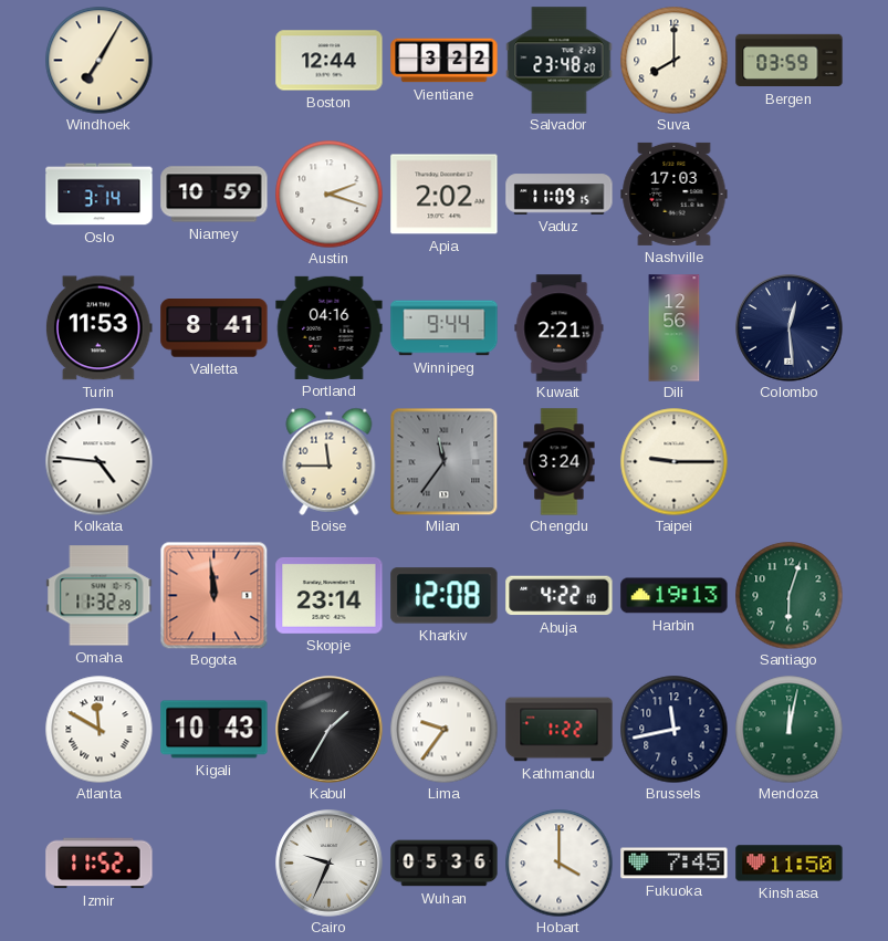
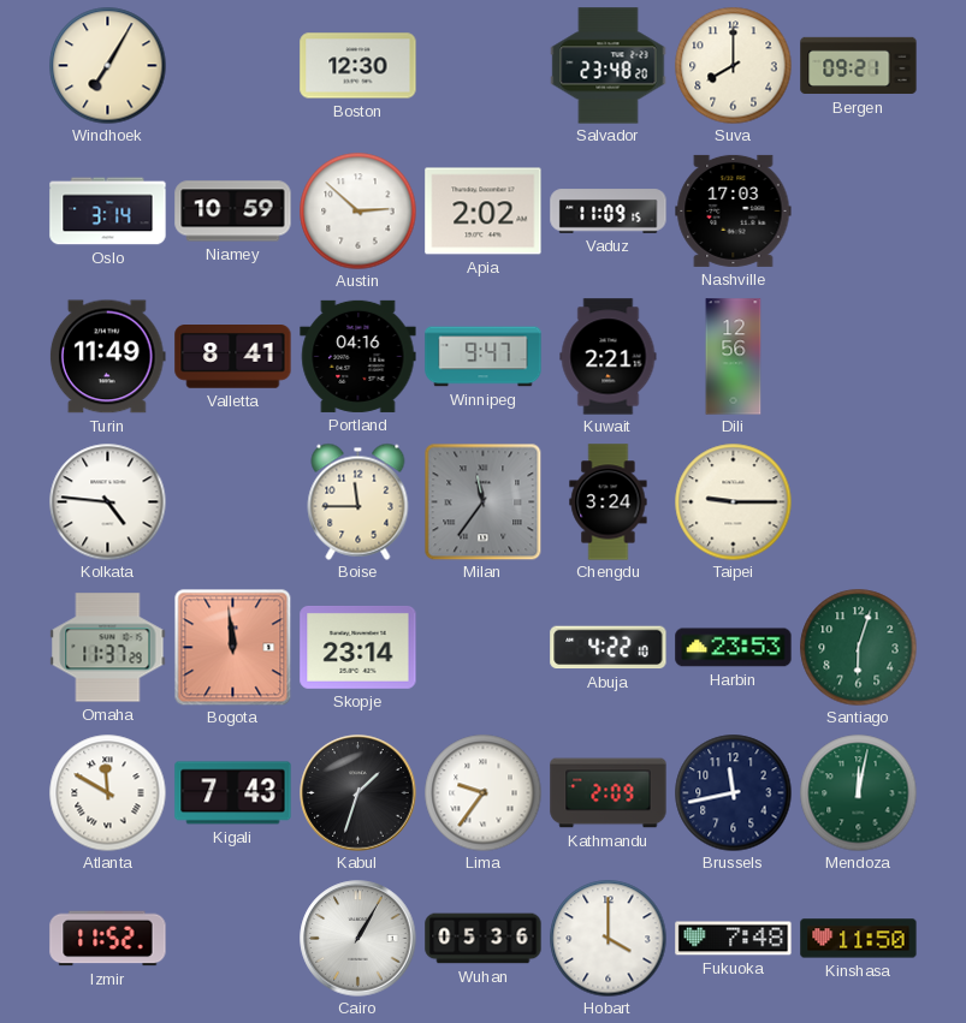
Boston: 12:44 -> 12:30 (358, 66)
Vientiane: 3:22 -> none (445, 61)
Bergen: 03:59 -> 09:21 (859, 66)
Austin: 2:18 -> 2:52 (357, 210)
Turin: 11:53 -> 11:49 (107, 357)
Winnipeg: 9:44 -> 9:47 (484, 357)
Colombo: 12:29 -> none (790, 328)
Omaha: 11:32 -> 11:37 (108, 648)
Kharkiv: 12:08 -> none (445, 596)
Harbin: 19:13 -> 23:53 (734, 648)
Kigali: 10:43 -> 7:43 (233, 793)
Kabul: 1:35 -> 1:33 (358, 793)
Kathmandu: 1:22 -> 2:09 (609, 793)
Cairo: 9:34 -> 1:05 (358, 939)
Fukuoka: 7:45 -> 7:48 (734, 939)
